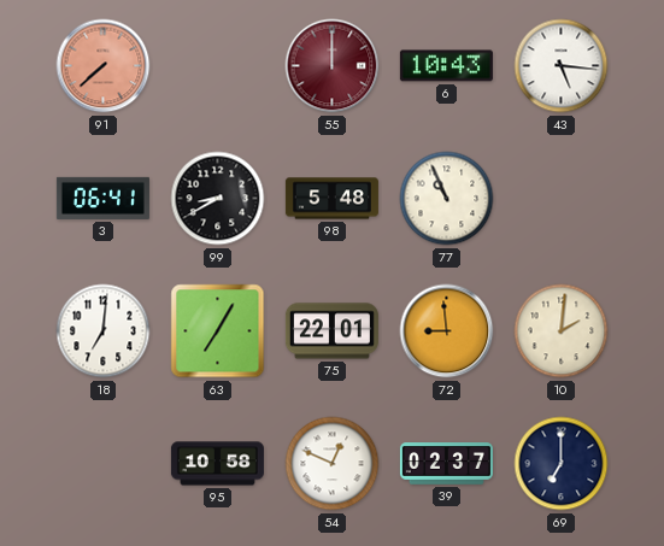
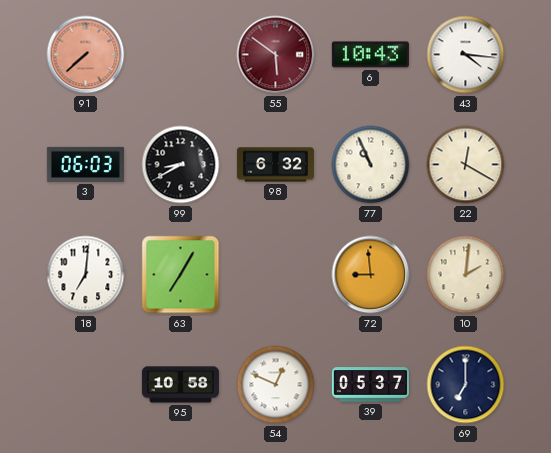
55: 12:00 -> 5:51 (276, 55)
43: 5:16 -> 4:16 (466, 55)
3: 06:41 -> 06:03 (85, 164)
98: 5:48 -> 6:32 (275, 165)
22: none -> 12:20 (466, 165)
75: 22:01 -> none (331, 331)
39: 02:37 -> 05:37 (370, 385)
